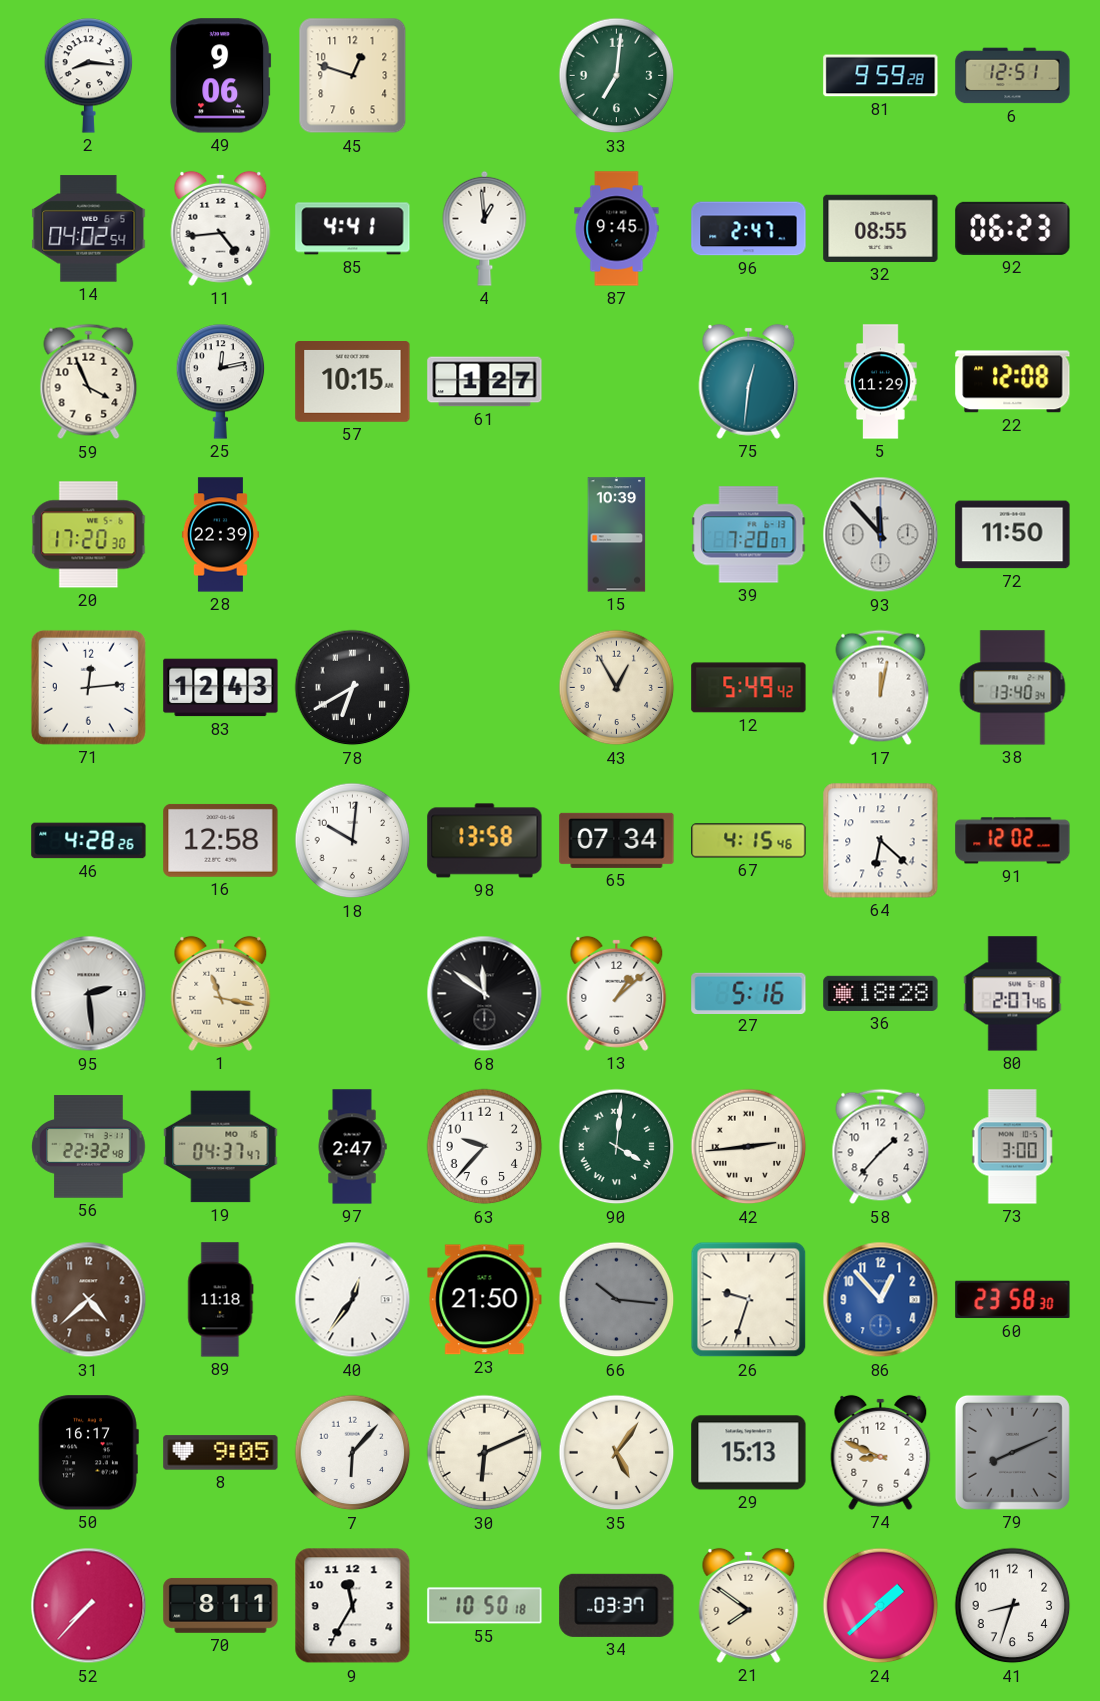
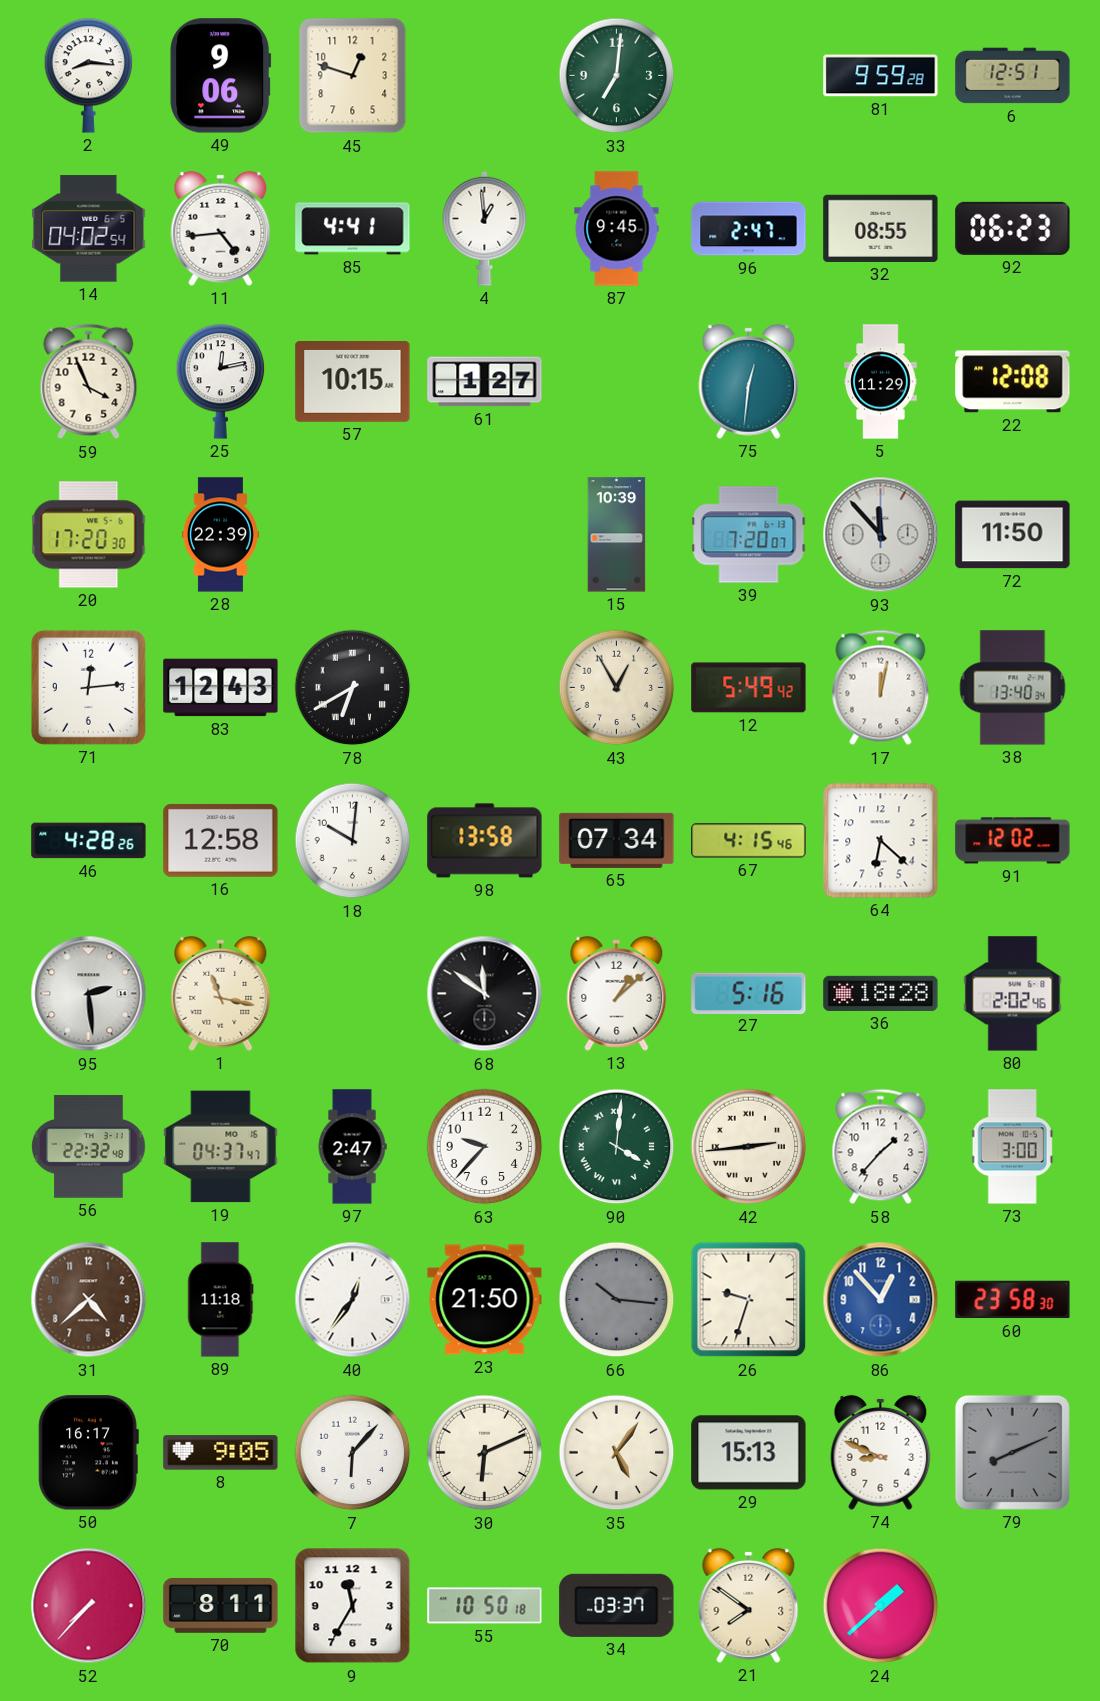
80: 2:07 -> 2:02 (1013, 994)
41: 8:33 -> none (1013, 1606)
